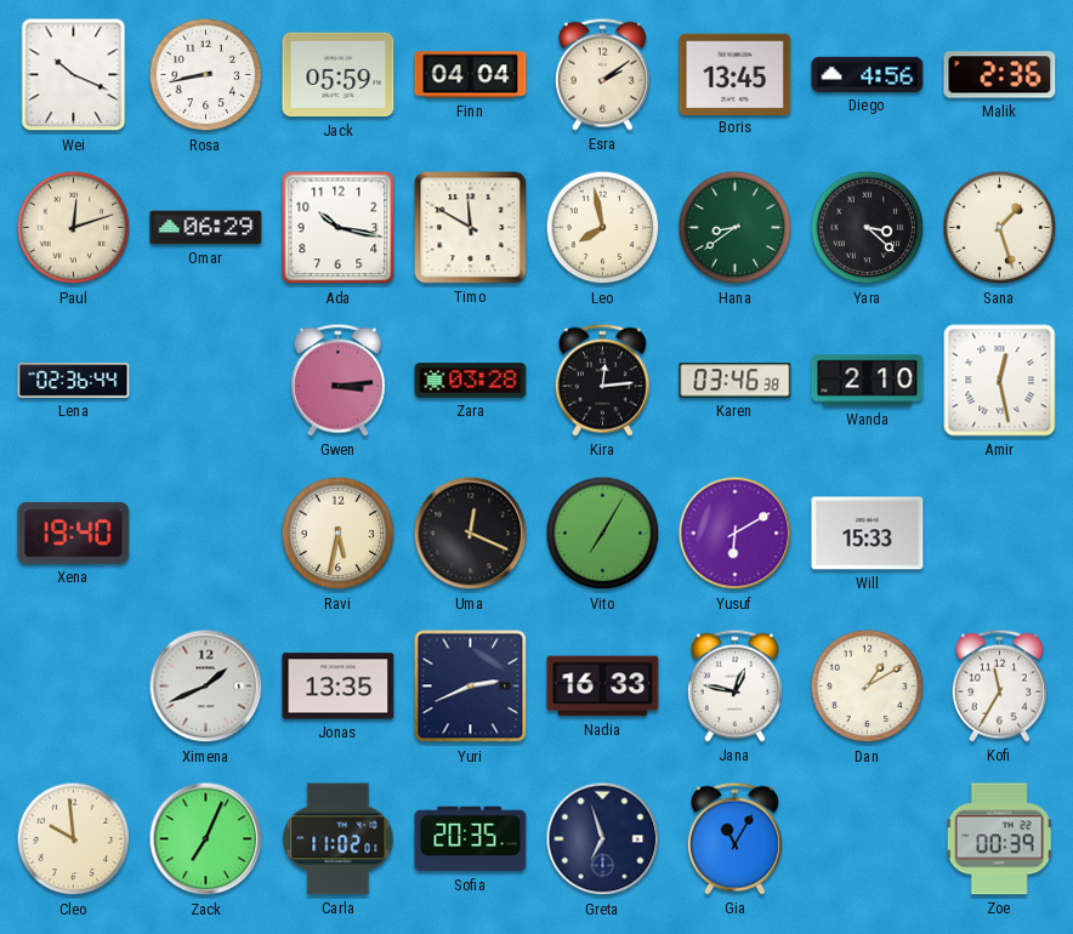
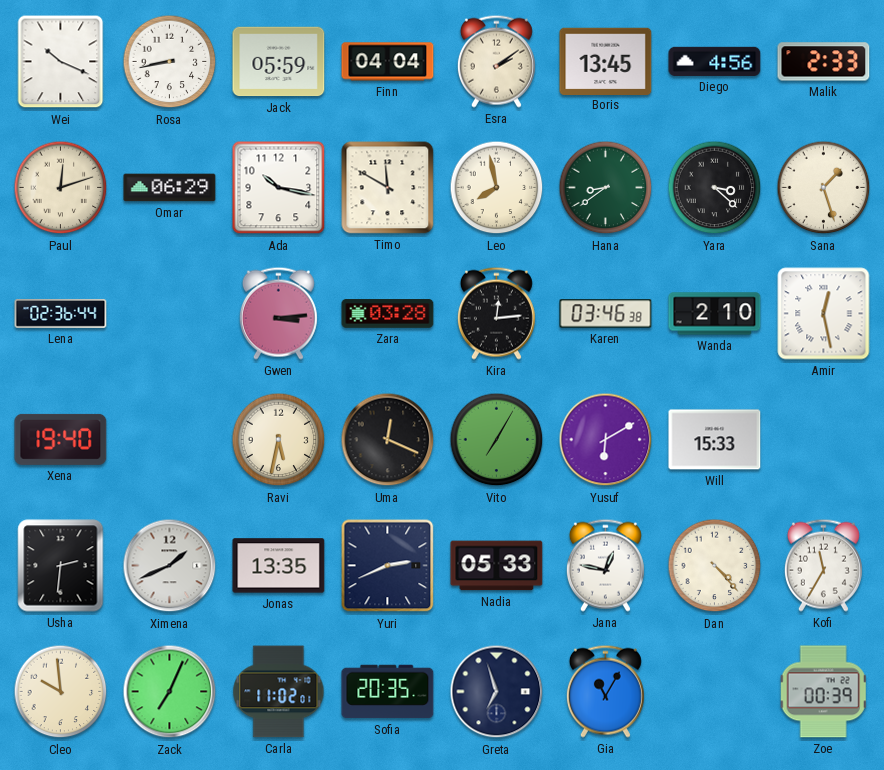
Malik: 2:36 -> 2:33 (824, 62)
Usha: none -> 2:31 (61, 566)
Nadia: 16:33 -> 05:33 (497, 566)
Dan: 1:10 -> 4:23 (715, 566)
